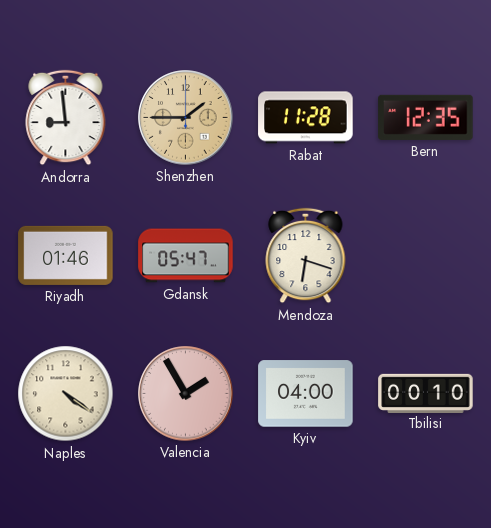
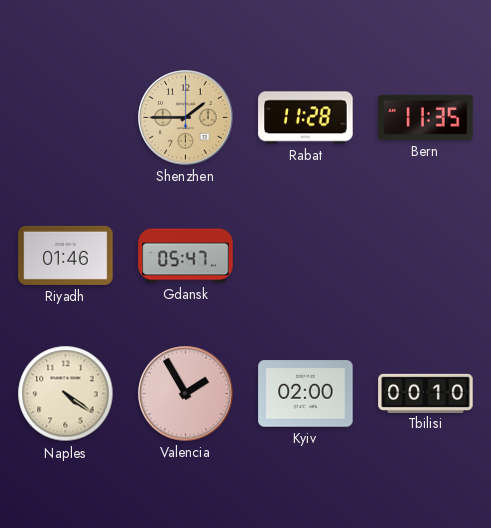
Andorra: 8:59 -> none (66, 118)
Bern: 12:35 -> 11:35 (426, 117)
Mendoza: 6:18 -> none (306, 256)
Kyiv: 04:00 -> 02:00 (306, 394)
